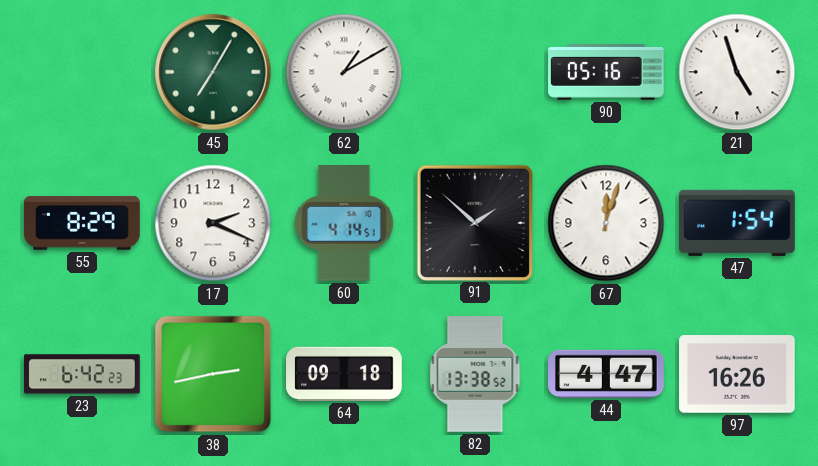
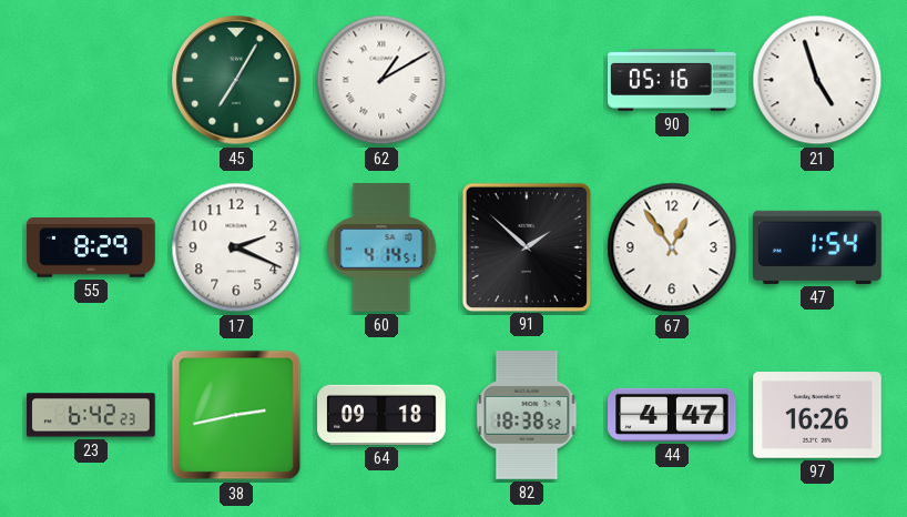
67: 12:03 -> 12:54 (672, 247)
82: 13:38 -> 18:38 (527, 415)
